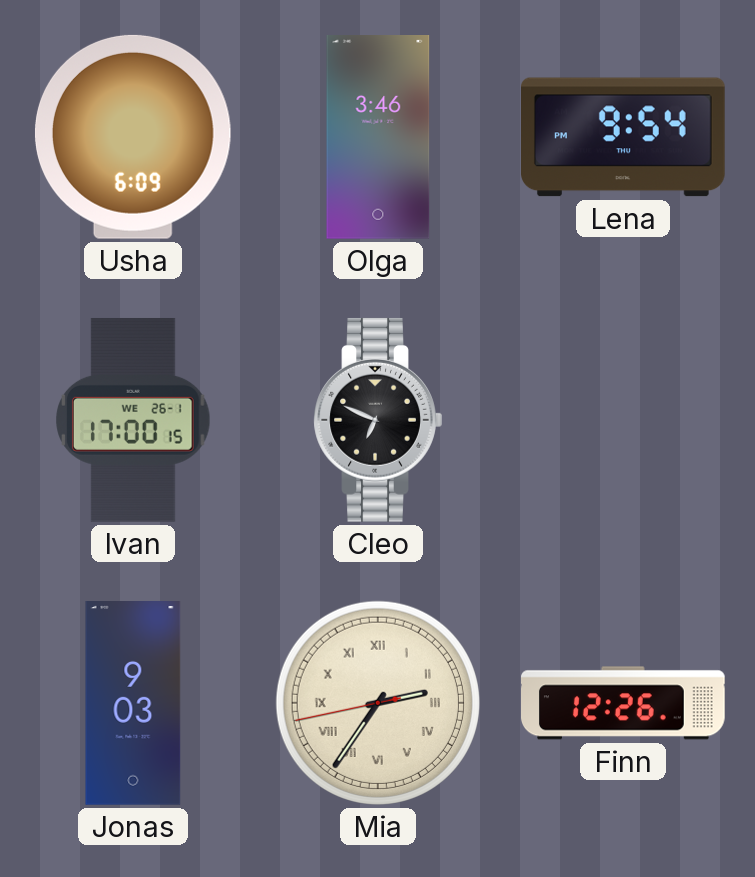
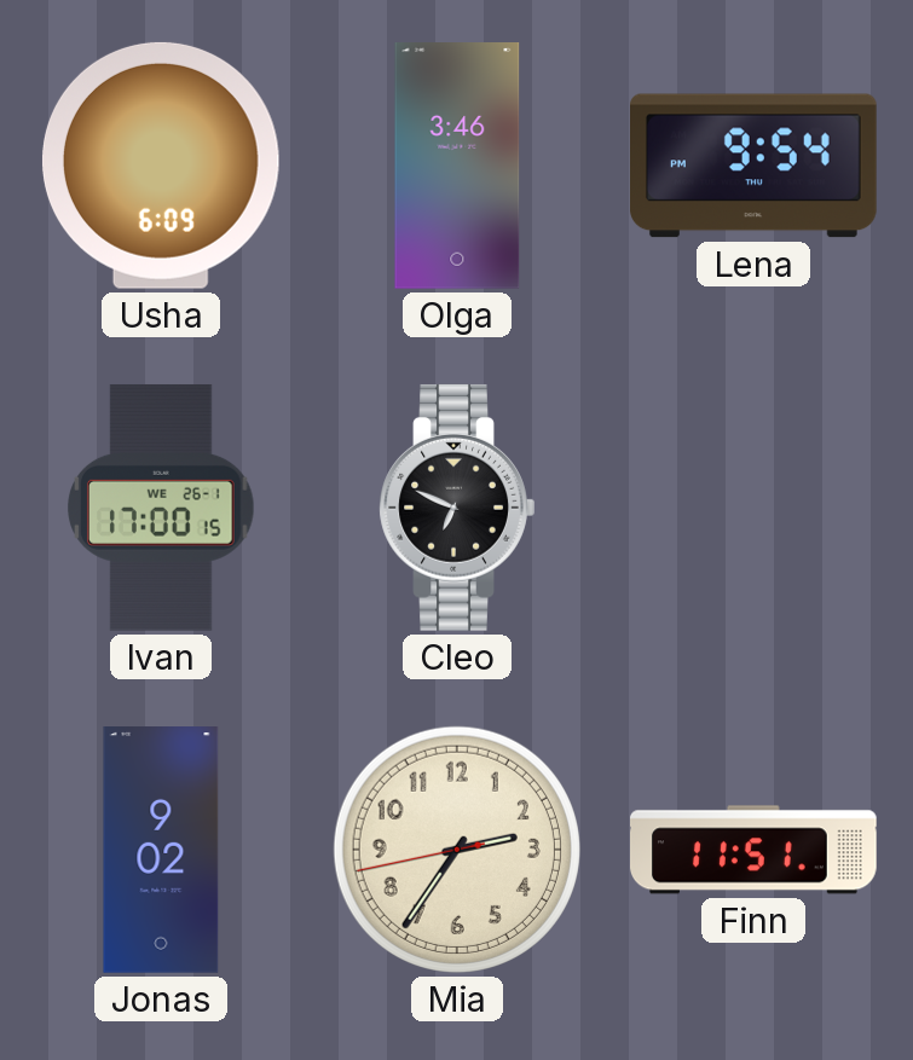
Jonas: 9:03 -> 9:02 (161, 851)
Mia numerals: Roman -> Arabic (457, 850)
Finn: 12:26 -> 11:51 (755, 850)
